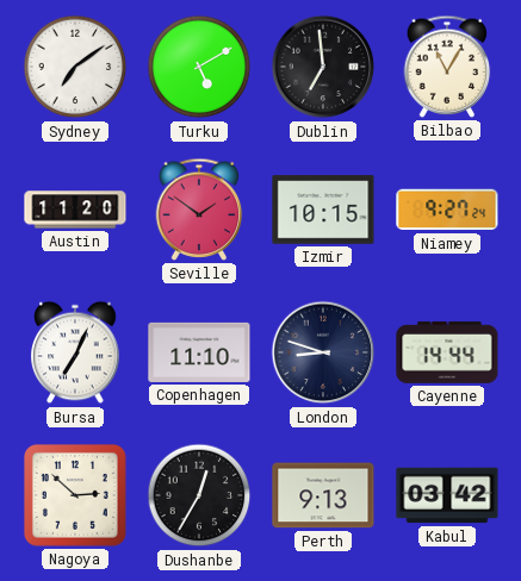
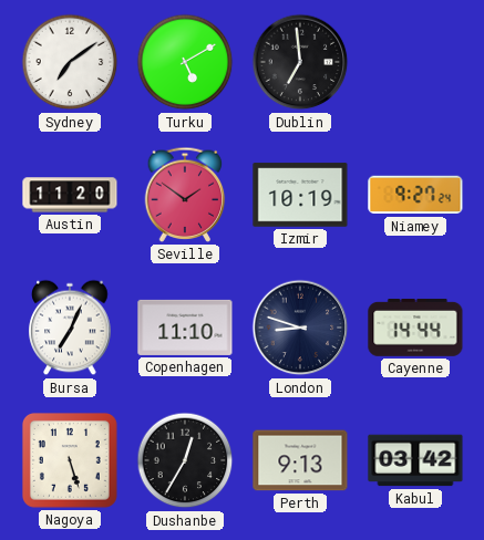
Bilbao: 11:05 -> none (447, 67)
Izmir: 10:15 -> 10:19 (300, 195)
Nagoya: 2:52 -> 5:27 (70, 460)
